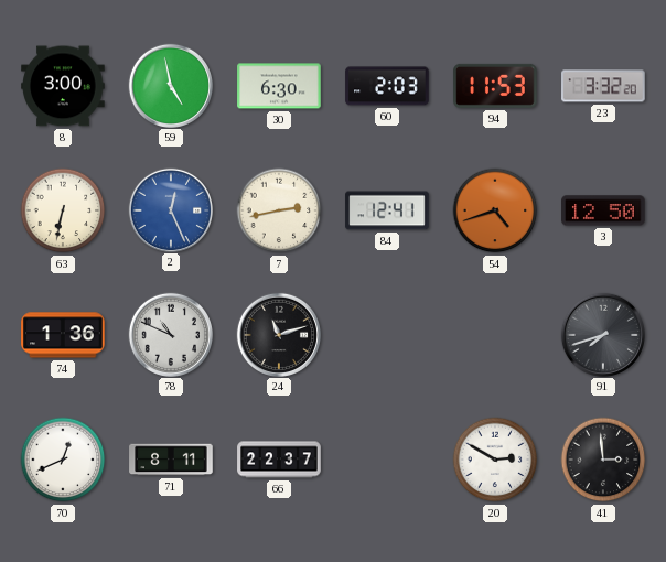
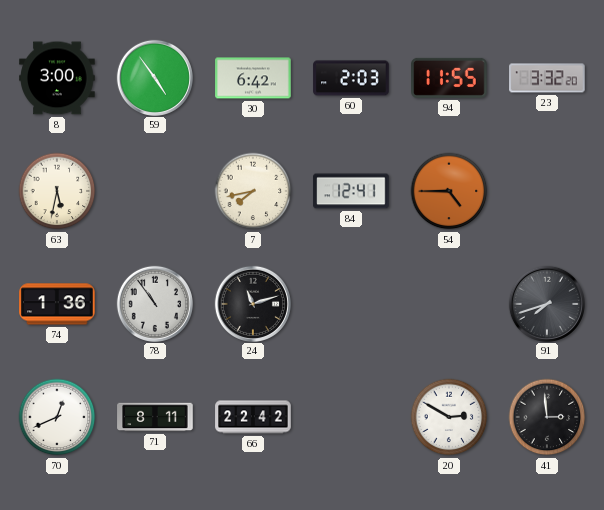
59: 4:58 -> 4:54 (154, 77)
30: 6:30 -> 6:42 (253, 78)
94: 11:53 -> 11:55 (449, 78)
63: 6:32 -> 5:32 (57, 191)
2: 12:26 -> none (170, 209)
7: 2:43 -> 7:43 (253, 191)
54: 4:42 -> 4:45 (449, 191)
3: 12:50 -> none (603, 210)
78: 10:49 -> 10:54 (154, 303)
66: 22:37 -> 22:42 (253, 417)
